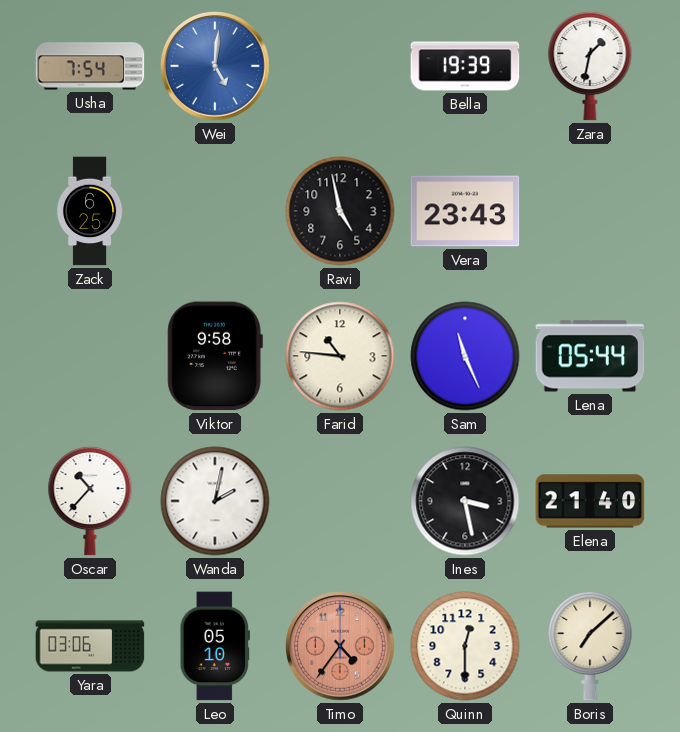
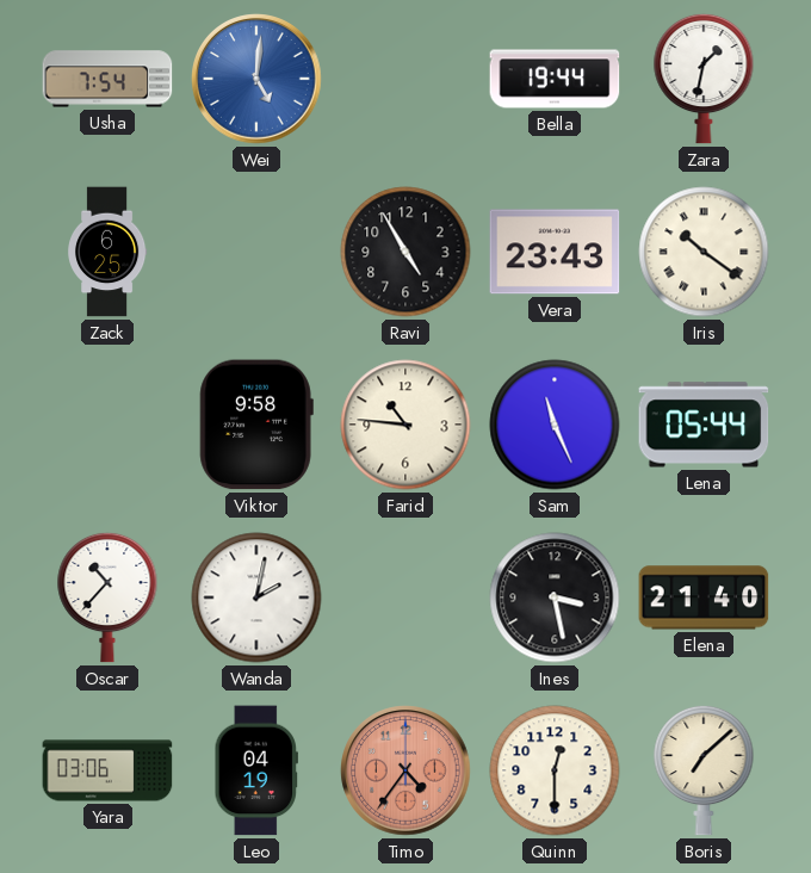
Bella: 19:39 -> 19:44 (555, 79)
Ravi: 4:58 -> 4:55 (405, 252)
Iris: none -> 10:21 (704, 252)
Leo: 05:10 -> 04:19 (255, 770)
